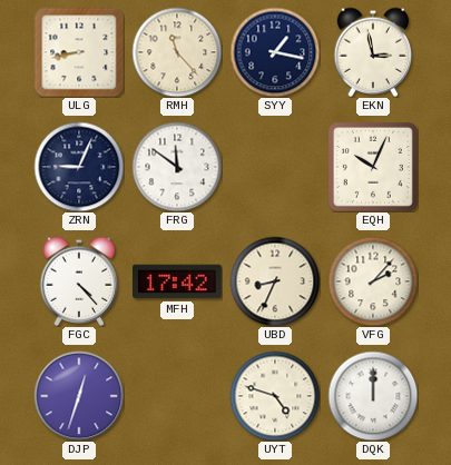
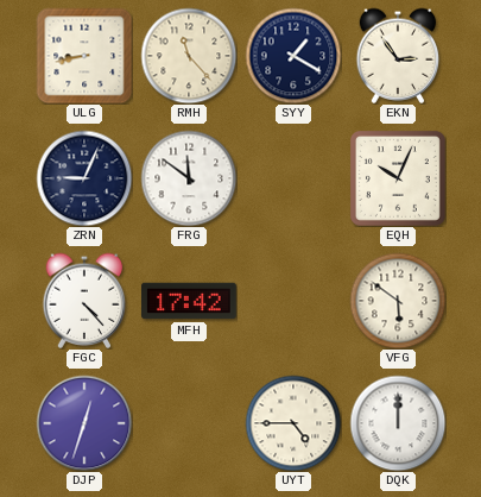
SYY: 1:17 -> 1:20 (293, 56)
EKN: 2:58 -> 2:54 (398, 56)
UBD: 8:34 -> none (275, 281)
VFG: 2:07 -> 5:51 (398, 301)
UYT: 4:48 -> 4:45 (293, 423)
